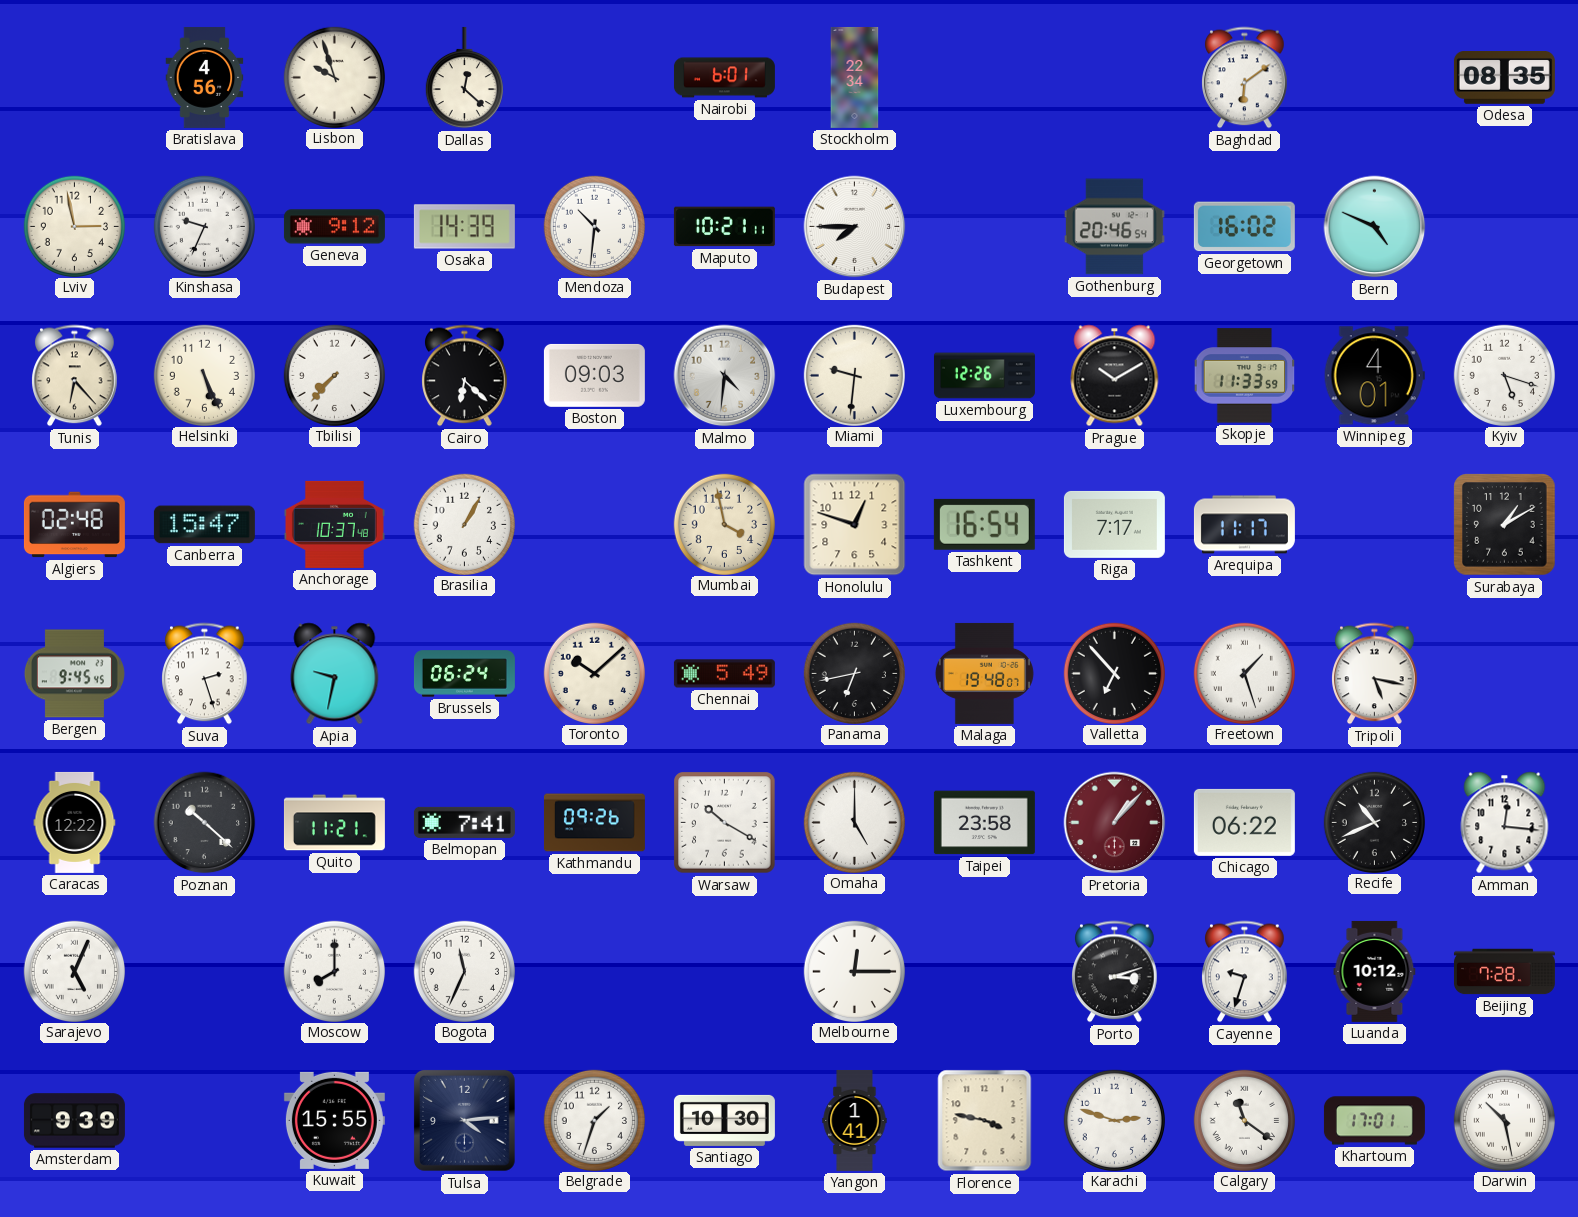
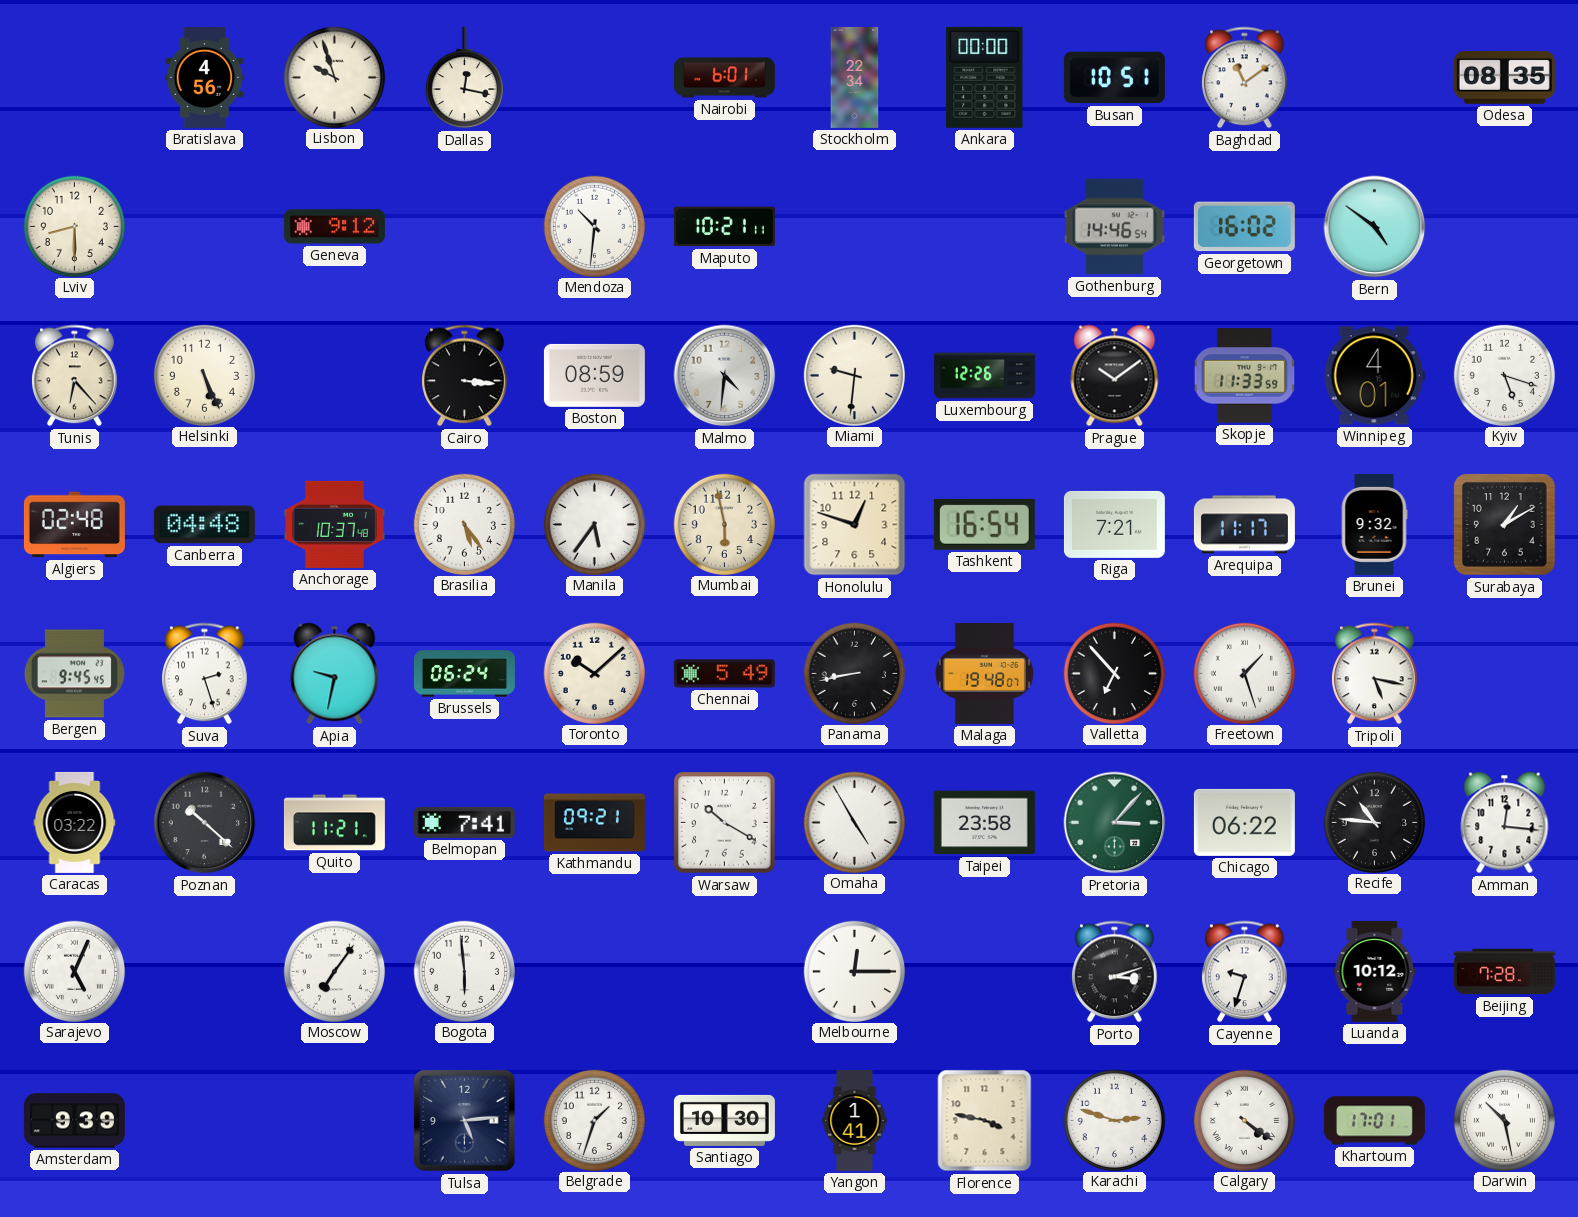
Dallas: 12:22 -> 12:17 (464, 78)
Ankara: none -> 00:00 (985, 77)
Busan: none -> 10:51 (1114, 78)
Baghdad: 6:09 -> 11:09 (1245, 78)
Lviv: 2:58 -> 8:30 (74, 226)
Kinshasa: 9:34 -> none (204, 226)
Osaka: 14:39 -> none (464, 227)
Budapest: 7:45 -> none (855, 227)
Gothenburg: 20:46 -> 14:46 (1114, 227)
Bern: 4:49 -> 4:51 (1375, 227)
Tbilisi: 7:37 -> none (334, 375)
Cairo: 6:22 -> 3:16 (465, 376)
Boston: 09:03 -> 08:59 (594, 375)
Prague: 10:10 -> 10:09 (1115, 376)
Canberra: 15:47 -> 04:48 (204, 525)
Brasilia: 1:05 -> 5:24 (464, 524)
Manila: none -> 5:36 (594, 524)
Mumbai: 3:58 -> 5:58 (724, 524)
Riga: 7:17 -> 7:21 (1114, 524)
Brunei: none -> 9:32 (1374, 524)
Panama: 6:43 -> 8:43 (854, 673)
Caracas: 12:22 -> 03:22 (75, 822)
Kathmandu: 09:26 -> 09:21 (594, 823)
Omaha: 5:00 -> 4:55 (854, 822)
Pretoria: 1:07 -> 3:07 (1115, 823)
Pretoria dial: burgundy -> green (1115, 823)
Recife: 10:41 -> 10:46 (1374, 822)
Moscow: 8:00 -> 7:06 (334, 971)
Bogota: 11:34 -> 5:59 (464, 971)
Kuwait: 15:55 -> none (334, 1120)
Tulsa: 4:14 -> 5:14 (464, 1120)
Calgary: 11:21 -> 4:21 (1244, 1120)
